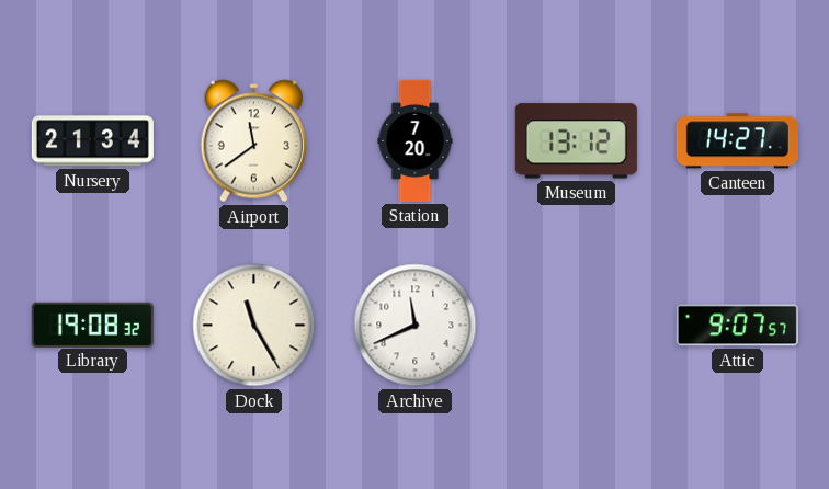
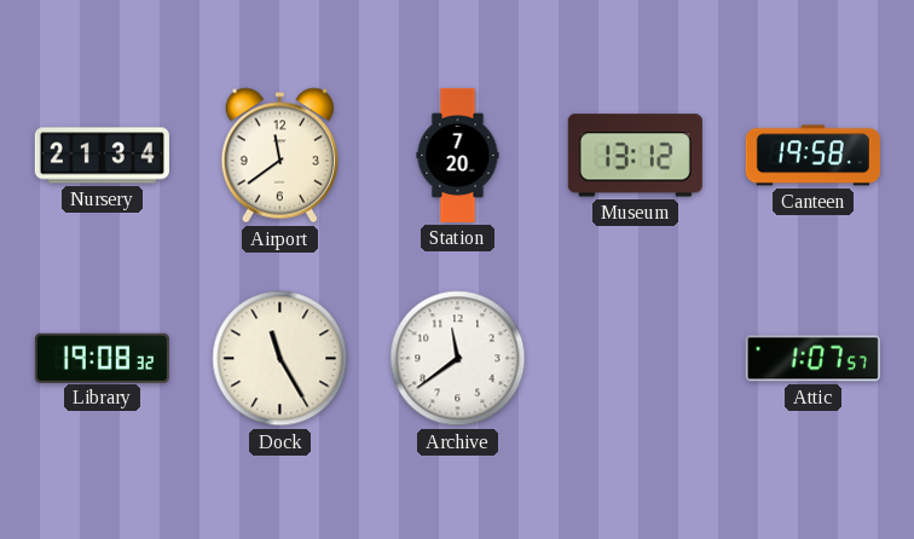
Canteen: 14:27 -> 19:58 (812, 156)
Archive: 11:41 -> 11:39 (458, 359)
Attic: 9:07 -> 1:07 (812, 359)
